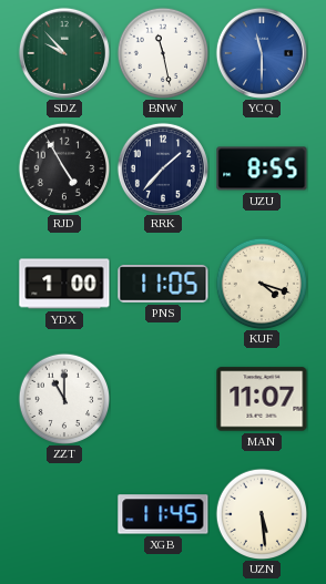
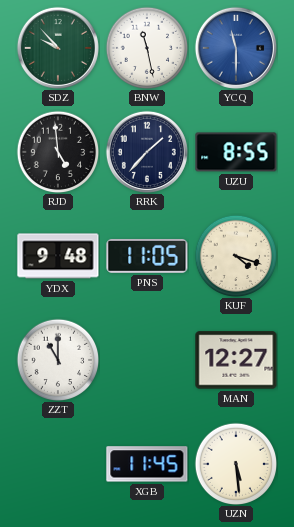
RJD: 4:55 -> 4:59 (58, 152)
YDX: 1:00 -> 9:48 (58, 256)
MAN: 11:07 -> 12:27 (236, 360)
